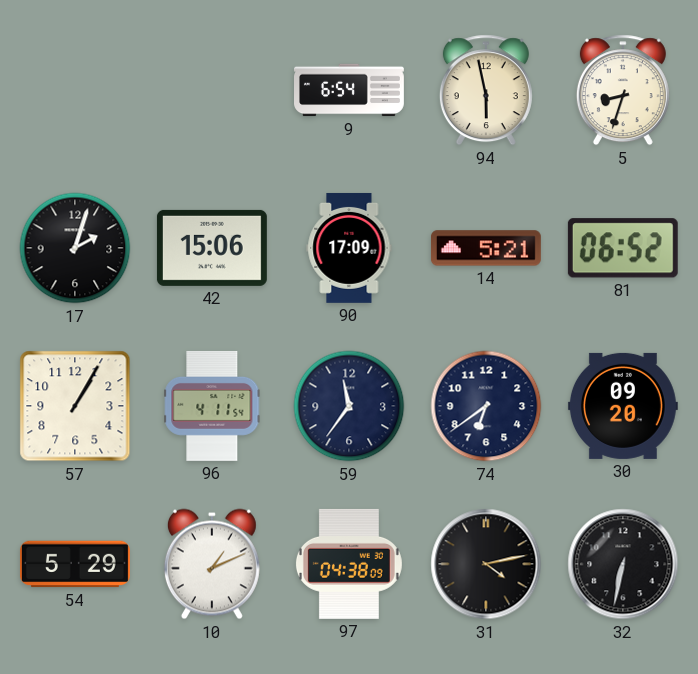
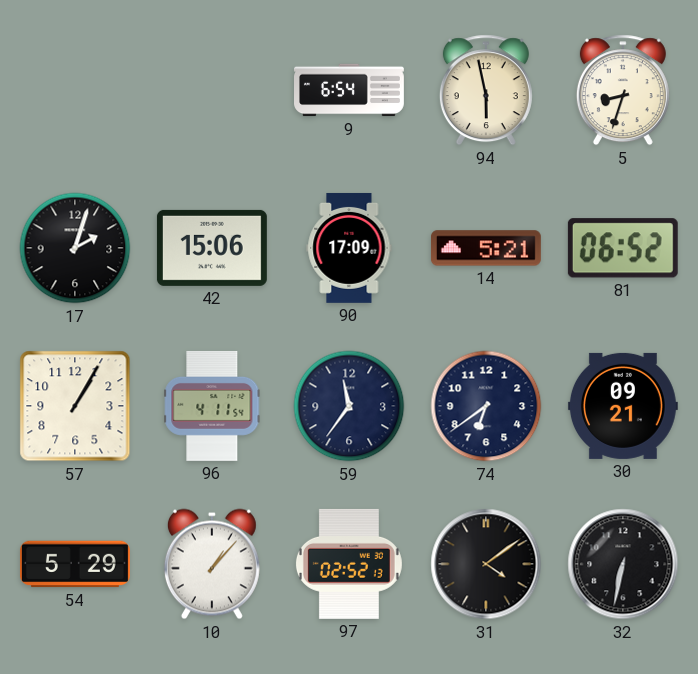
30: 09:20 -> 09:21 (623, 406)
10: 1:11 -> 1:07 (212, 564)
97: 04:38 -> 02:52 (349, 564)
31: 4:13 -> 4:09 (486, 564)
